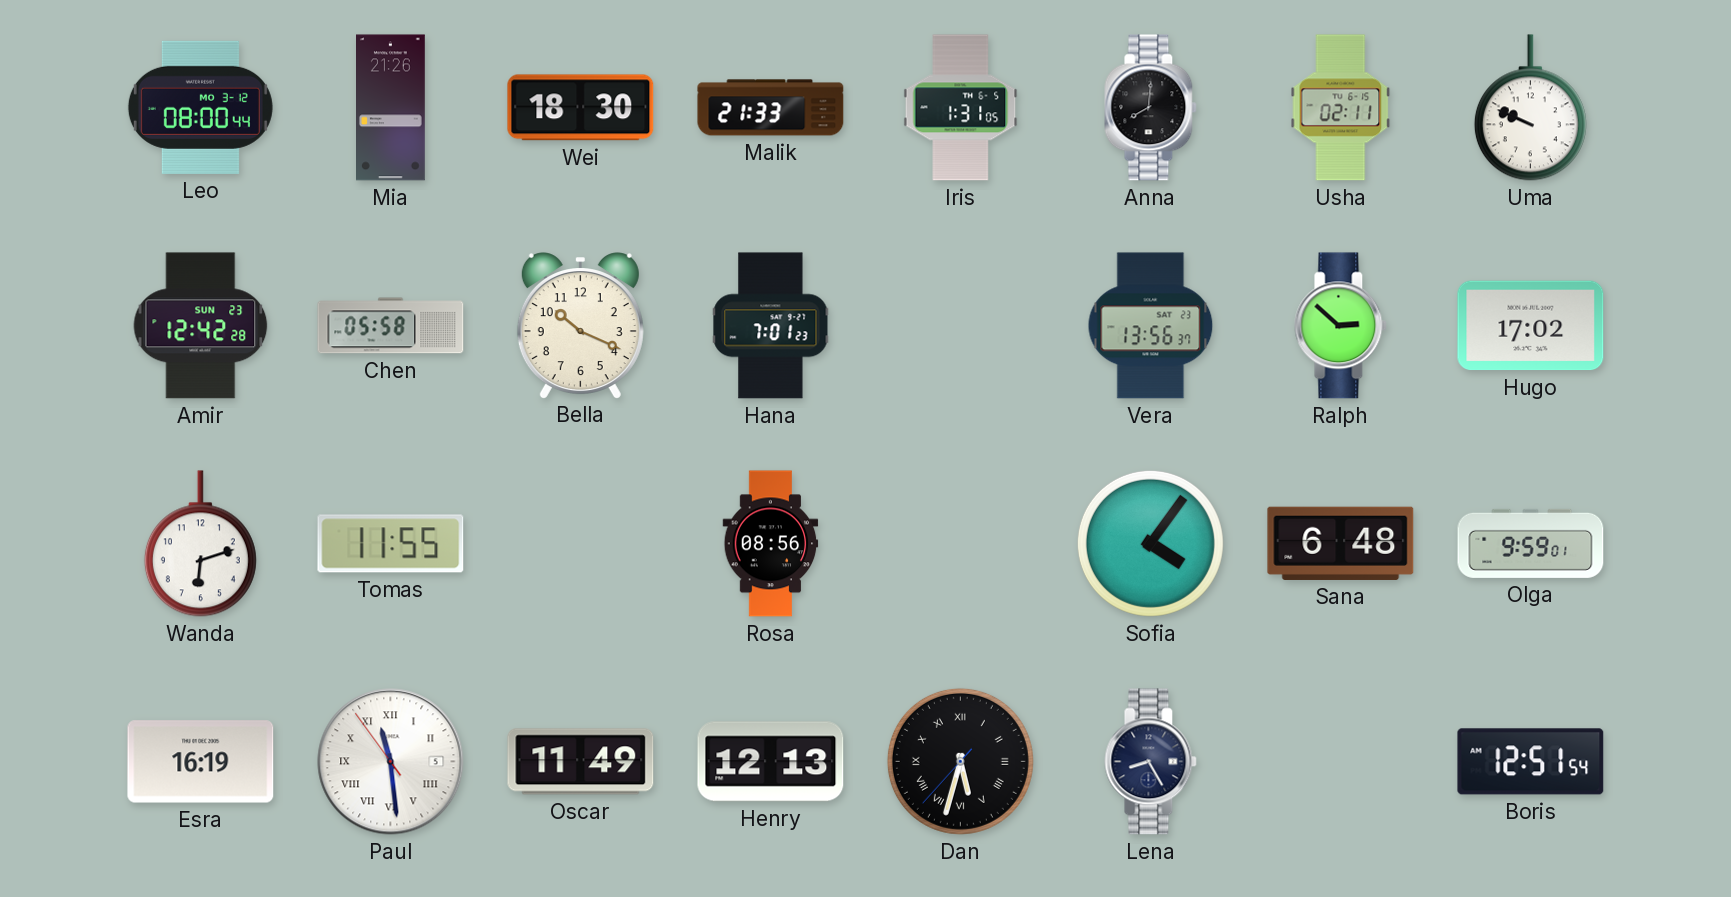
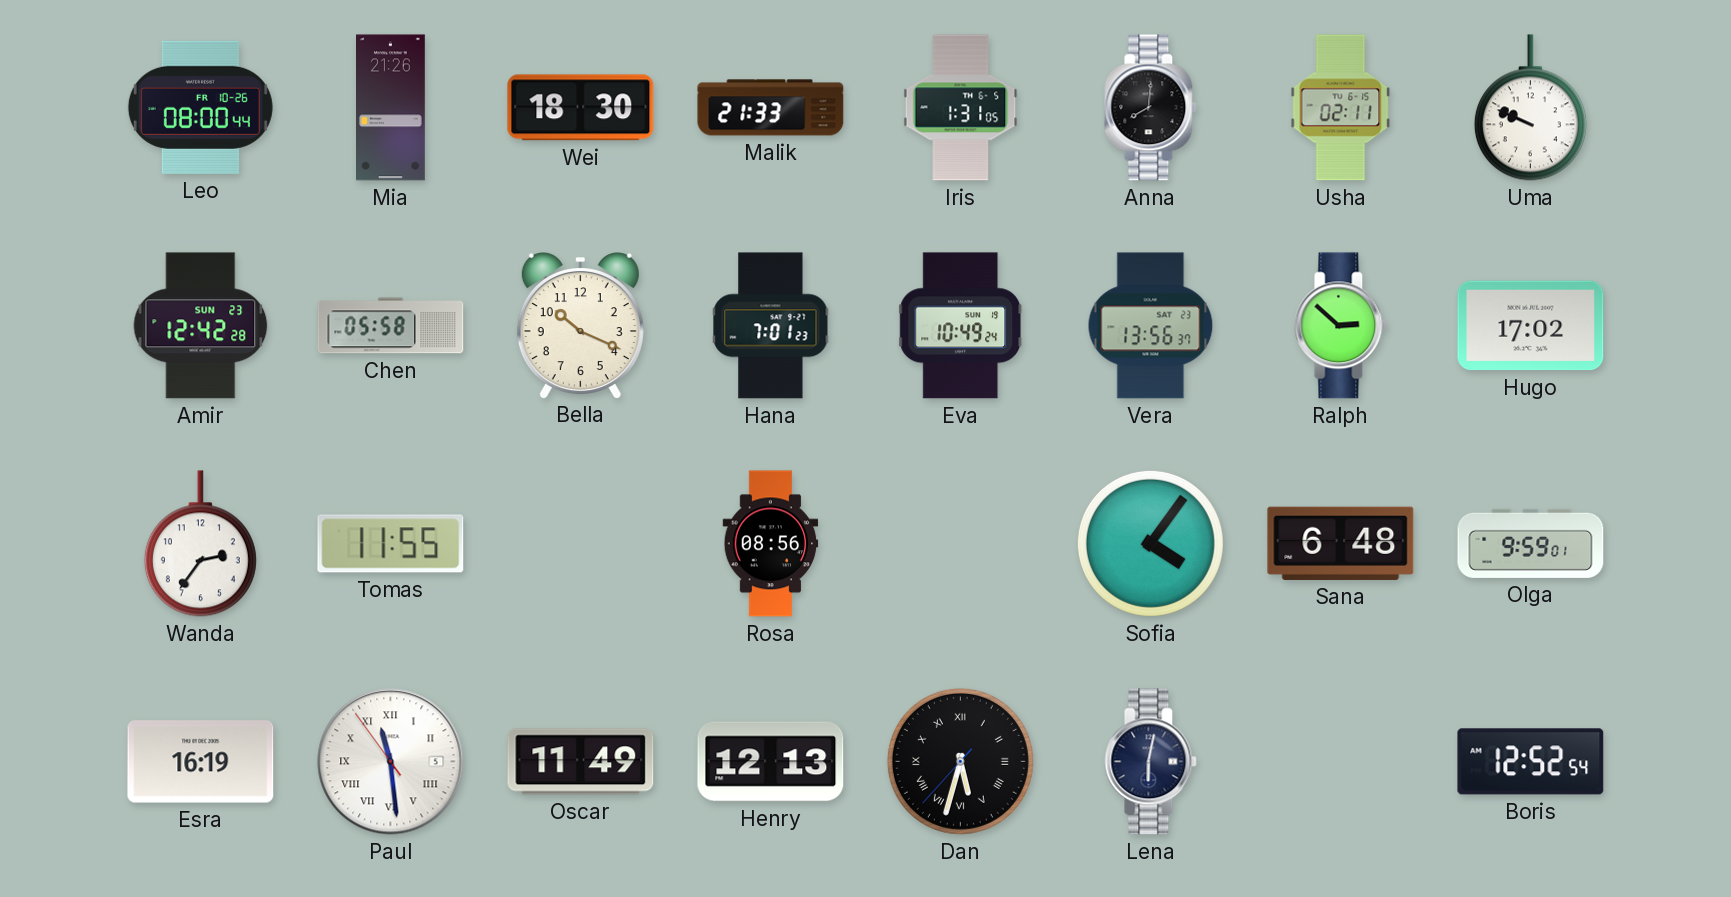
Leo date: MO 3-12 -> FR 10-26 (200, 107)
Eva: none -> 10:49 (961, 326)
Wanda: 6:12 -> 2:36 (200, 544)
Lena: 8:25 -> 6:02 (1151, 762)
Boris: 12:51 -> 12:52 (1531, 762)
